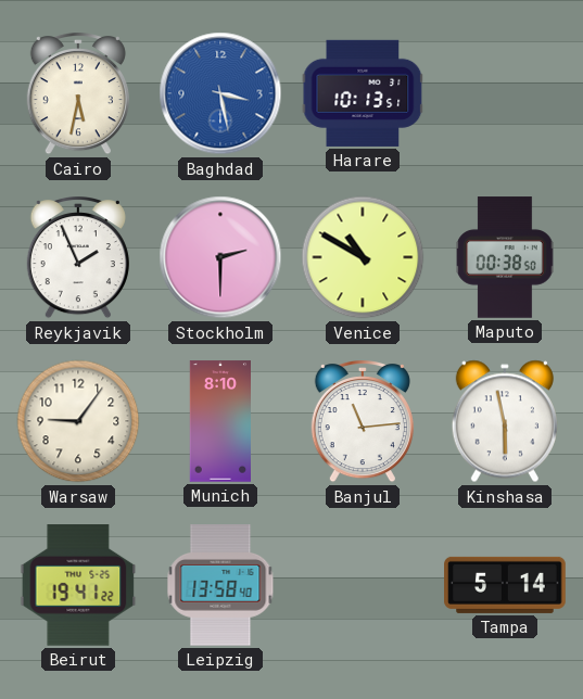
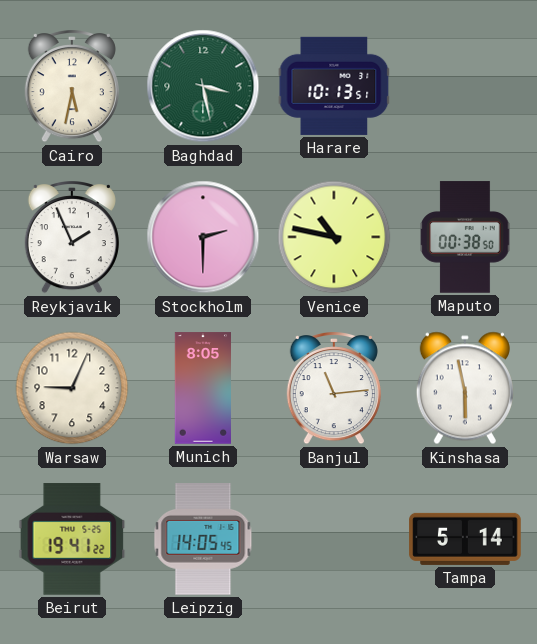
Baghdad dial: blue -> green (203, 86)
Venice: 10:50 -> 10:47 (334, 237)
Warsaw: 9:06 -> 9:04 (72, 388)
Munich: 8:10 -> 8:05 (203, 388)
Leipzig: 13:58 -> 14:05 (203, 539)
